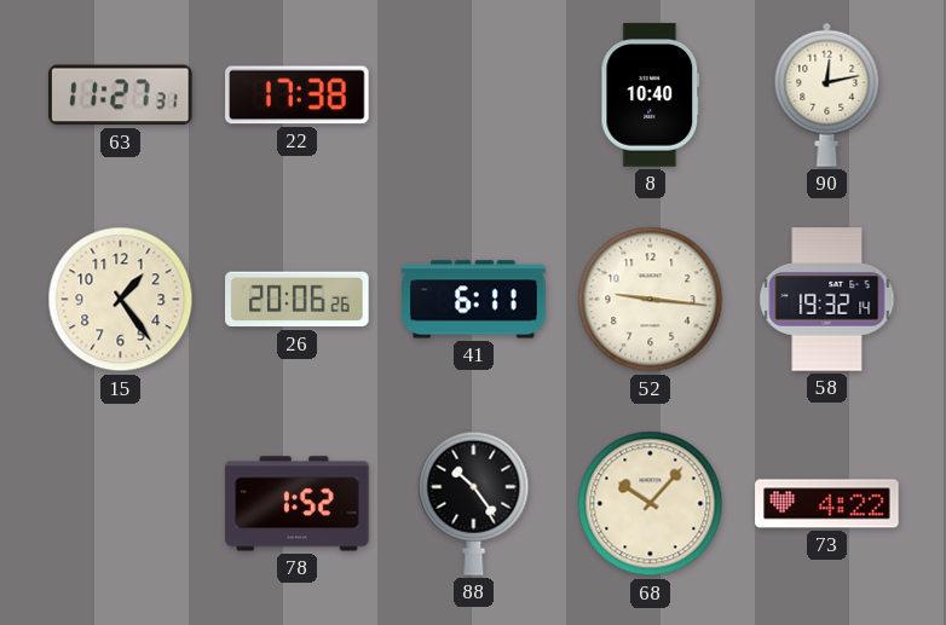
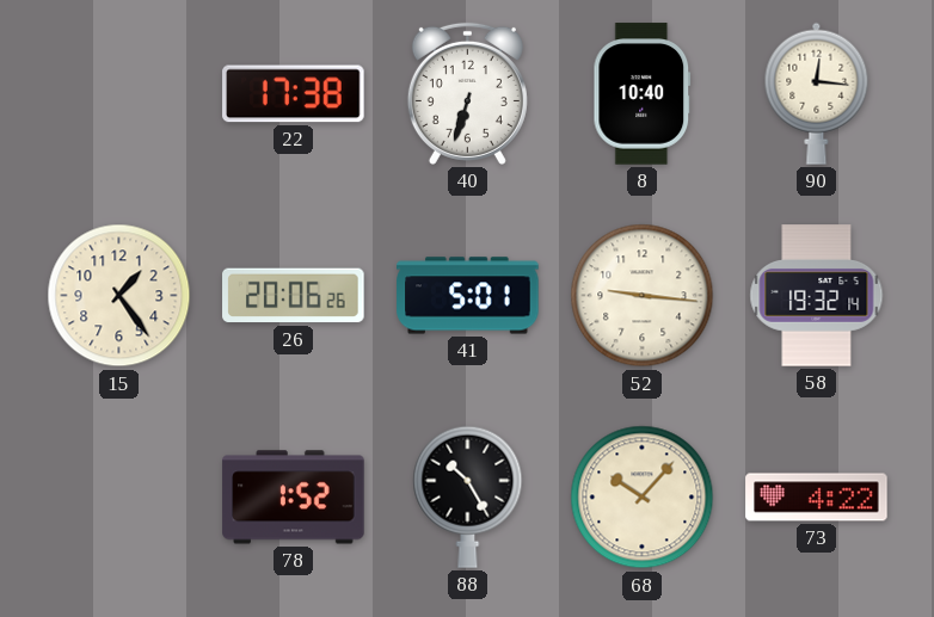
63: 11:27 -> none (121, 96)
40: none -> 6:33 (467, 93)
90: 12:13 -> 12:16 (817, 93)
41: 6:11 -> 5:01 (468, 296)
88: 10:24 -> 10:25 (468, 496)
